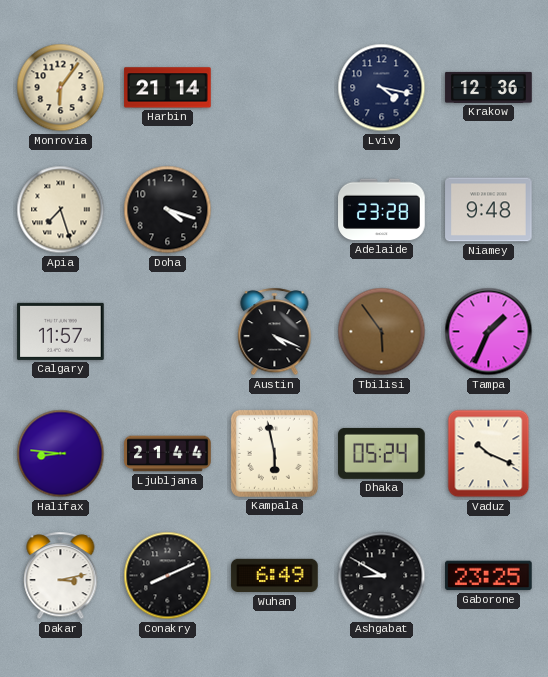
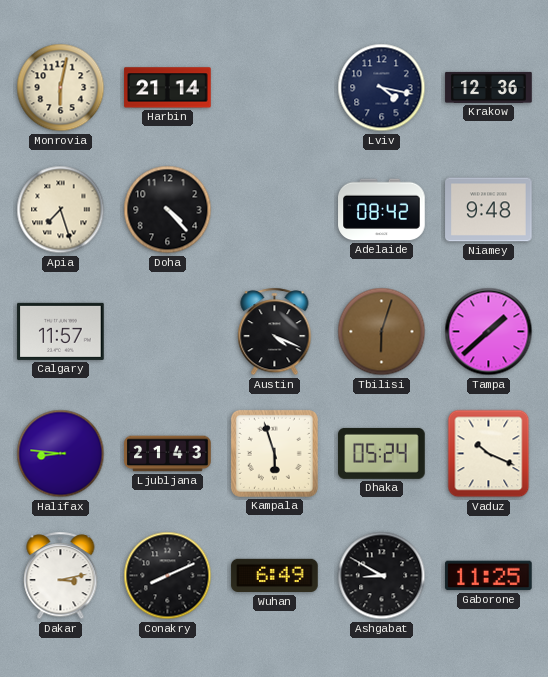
Monrovia: 6:06 -> 6:02 (61, 88)
Doha: 4:18 -> 4:23 (168, 210)
Adelaide: 23:28 -> 08:42 (382, 210)
Tbilisi: 5:54 -> 6:03 (382, 332)
Tampa: 1:34 -> 1:38 (489, 332)
Ljubljana: 21:44 -> 21:43 (168, 454)
Kampala: 5:58 -> 5:57 (274, 453)
Gaborone: 23:25 -> 11:25 (489, 576)
